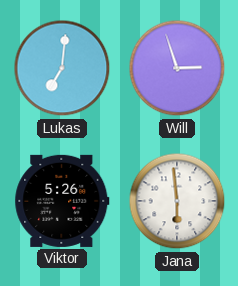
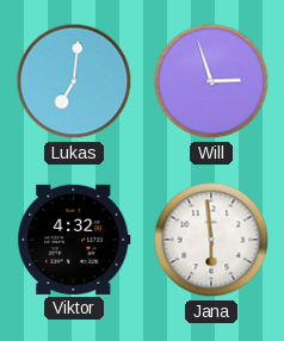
Viktor: 5:26 -> 4:32 (74, 240)
